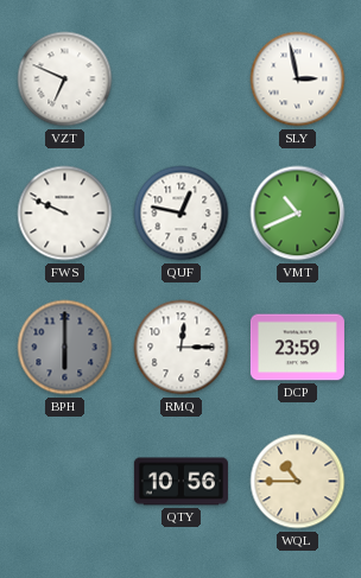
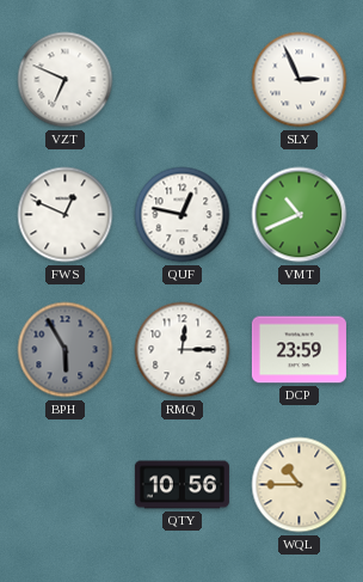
SLY: 2:58 -> 2:56 (300, 80)
FWS: 9:49 -> 12:49 (66, 215)
BPH: 6:00 -> 5:55 (66, 350)
